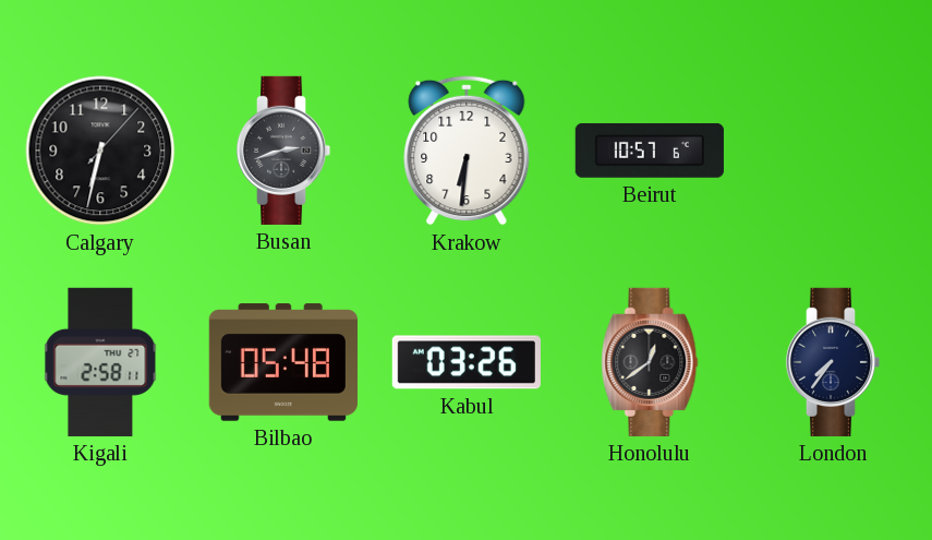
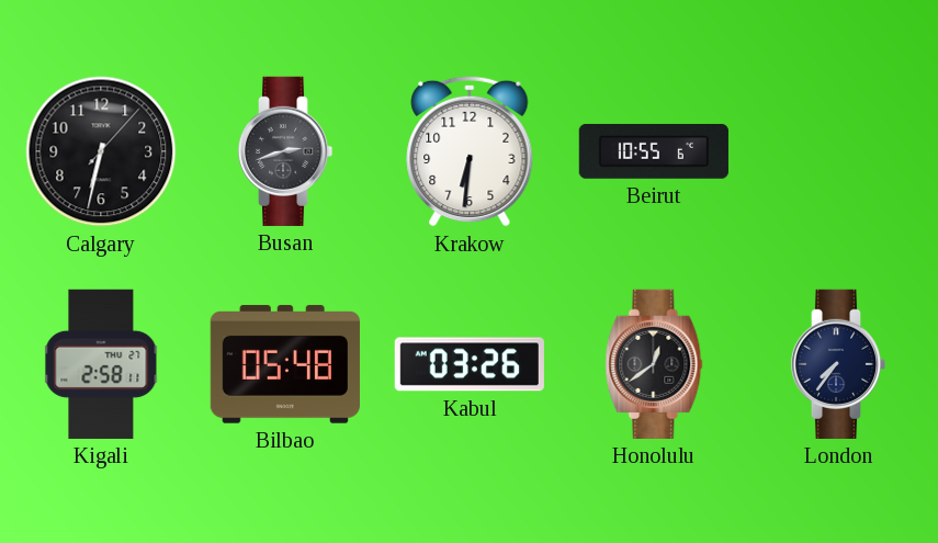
Beirut: 10:57 -> 10:55 (654, 151)
